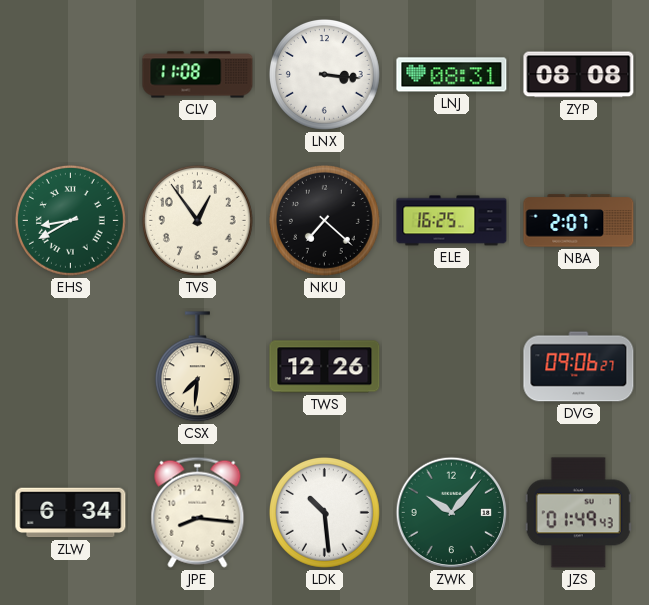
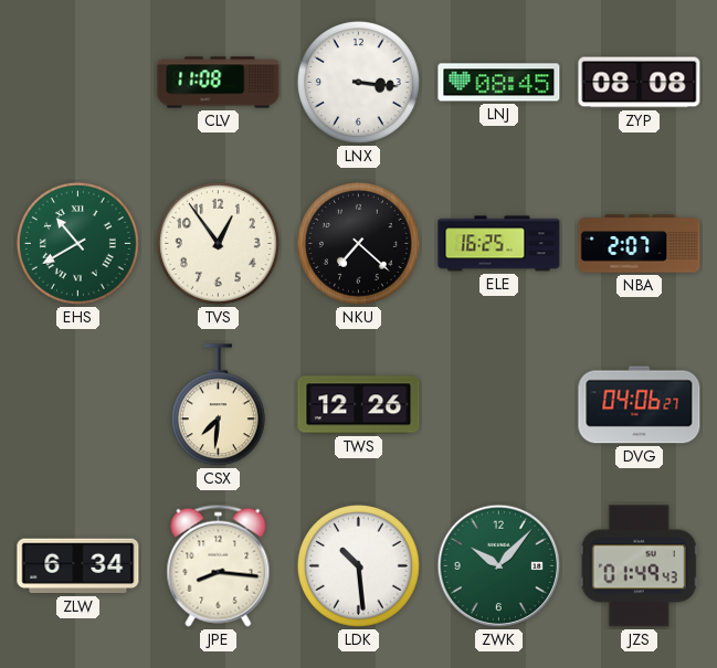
LNJ: 08:31 -> 08:45 (499, 83)
EHS: 8:40 -> 10:40 (77, 243)
DVG: 09:06 -> 04:06 (640, 405)
